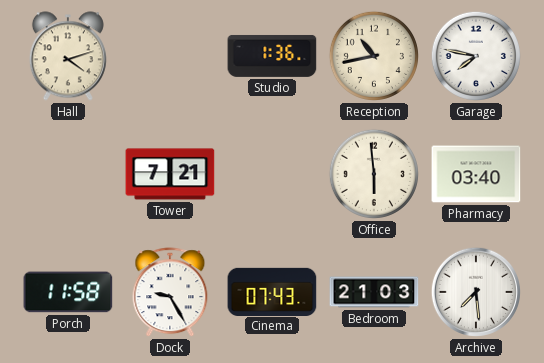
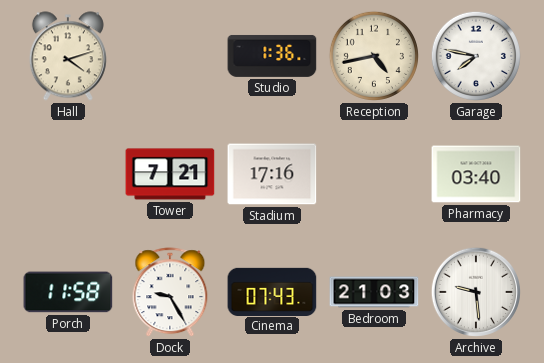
Reception: 10:43 -> 4:43 (374, 56)
Stadium: none -> 17:16 (272, 174)
Office: 5:59 -> none (374, 174)
Archive: 7:29 -> 9:29 (476, 292)
